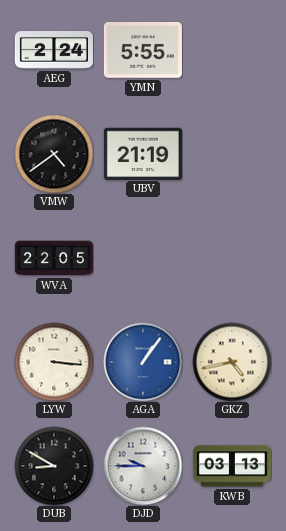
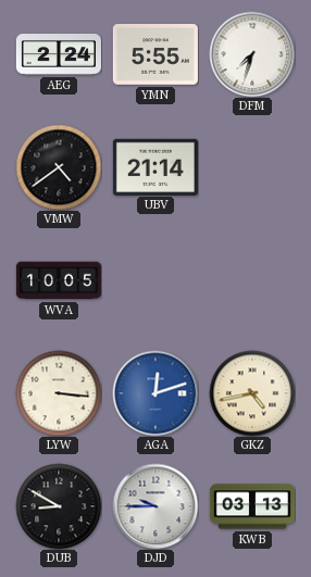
DFM: none -> 7:33 (252, 54)
UBV: 21:19 -> 21:14 (155, 166)
WVA: 22:05 -> 10:05 (59, 280)
AGA: 1:06 -> 12:12 (155, 393)
